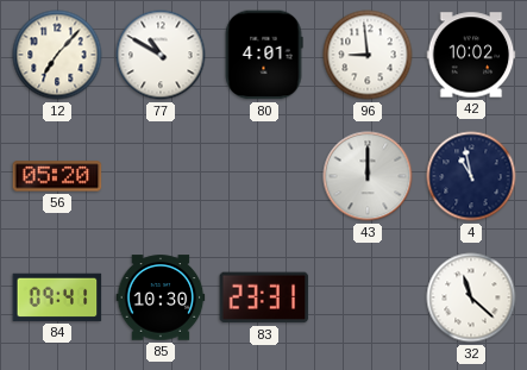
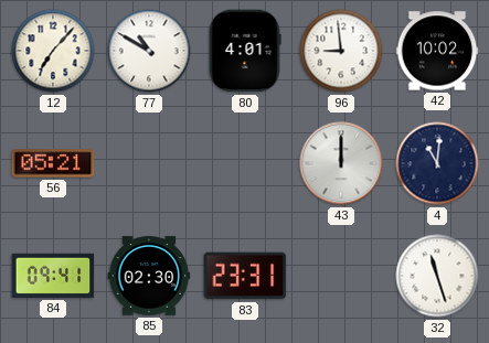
56: 05:20 -> 05:21 (53, 163)
4: 10:58 -> 11:01 (437, 163)
85: 10:30 -> 02:30 (149, 276)
32: 11:22 -> 11:27 (437, 276)
